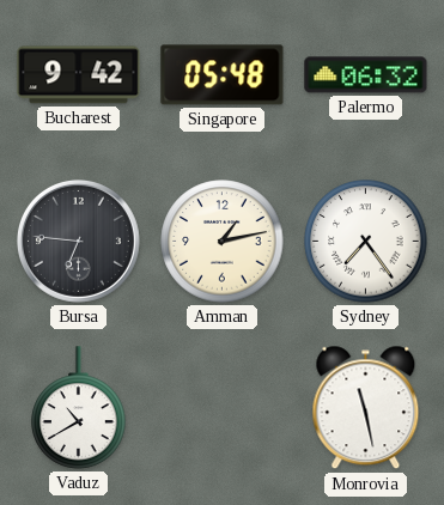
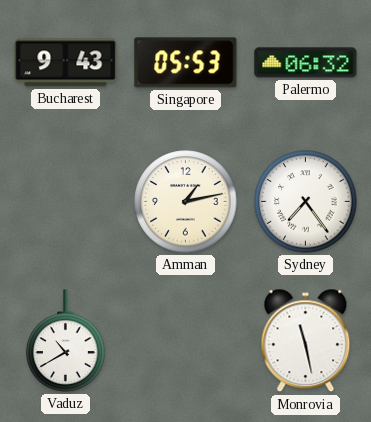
Bucharest: 9:42 -> 9:43 (66, 63)
Singapore: 05:48 -> 05:53 (186, 63)
Bursa: 6:46 -> none (78, 241)
